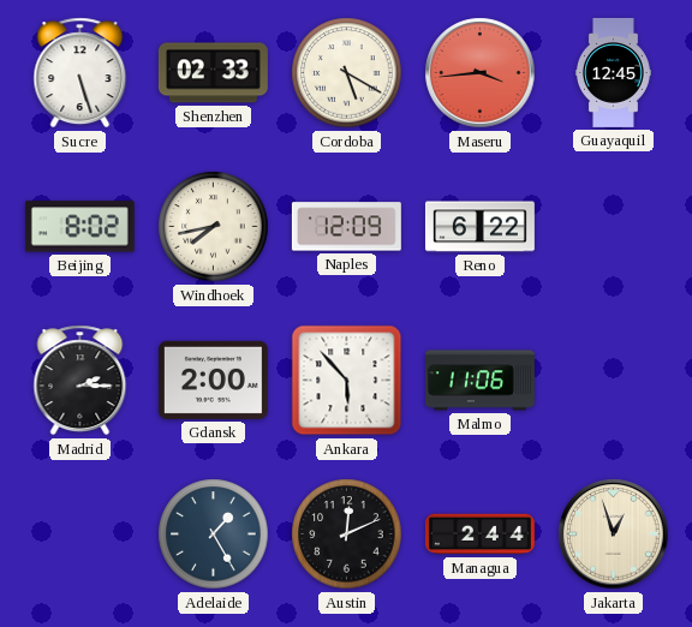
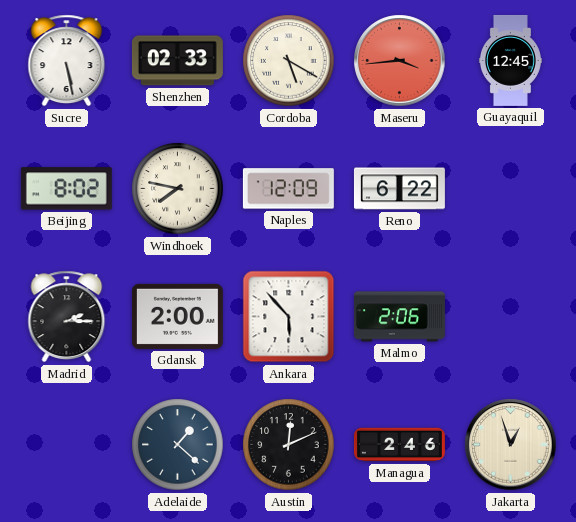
Sucre: 5:27 -> 5:28 (67, 61)
Windhoek: 7:43 -> 7:47 (178, 189)
Malmo: 11:06 -> 2:06 (399, 317)
Adelaide: 1:25 -> 1:22 (178, 445)
Managua: 2:44 -> 2:46 (399, 445)
